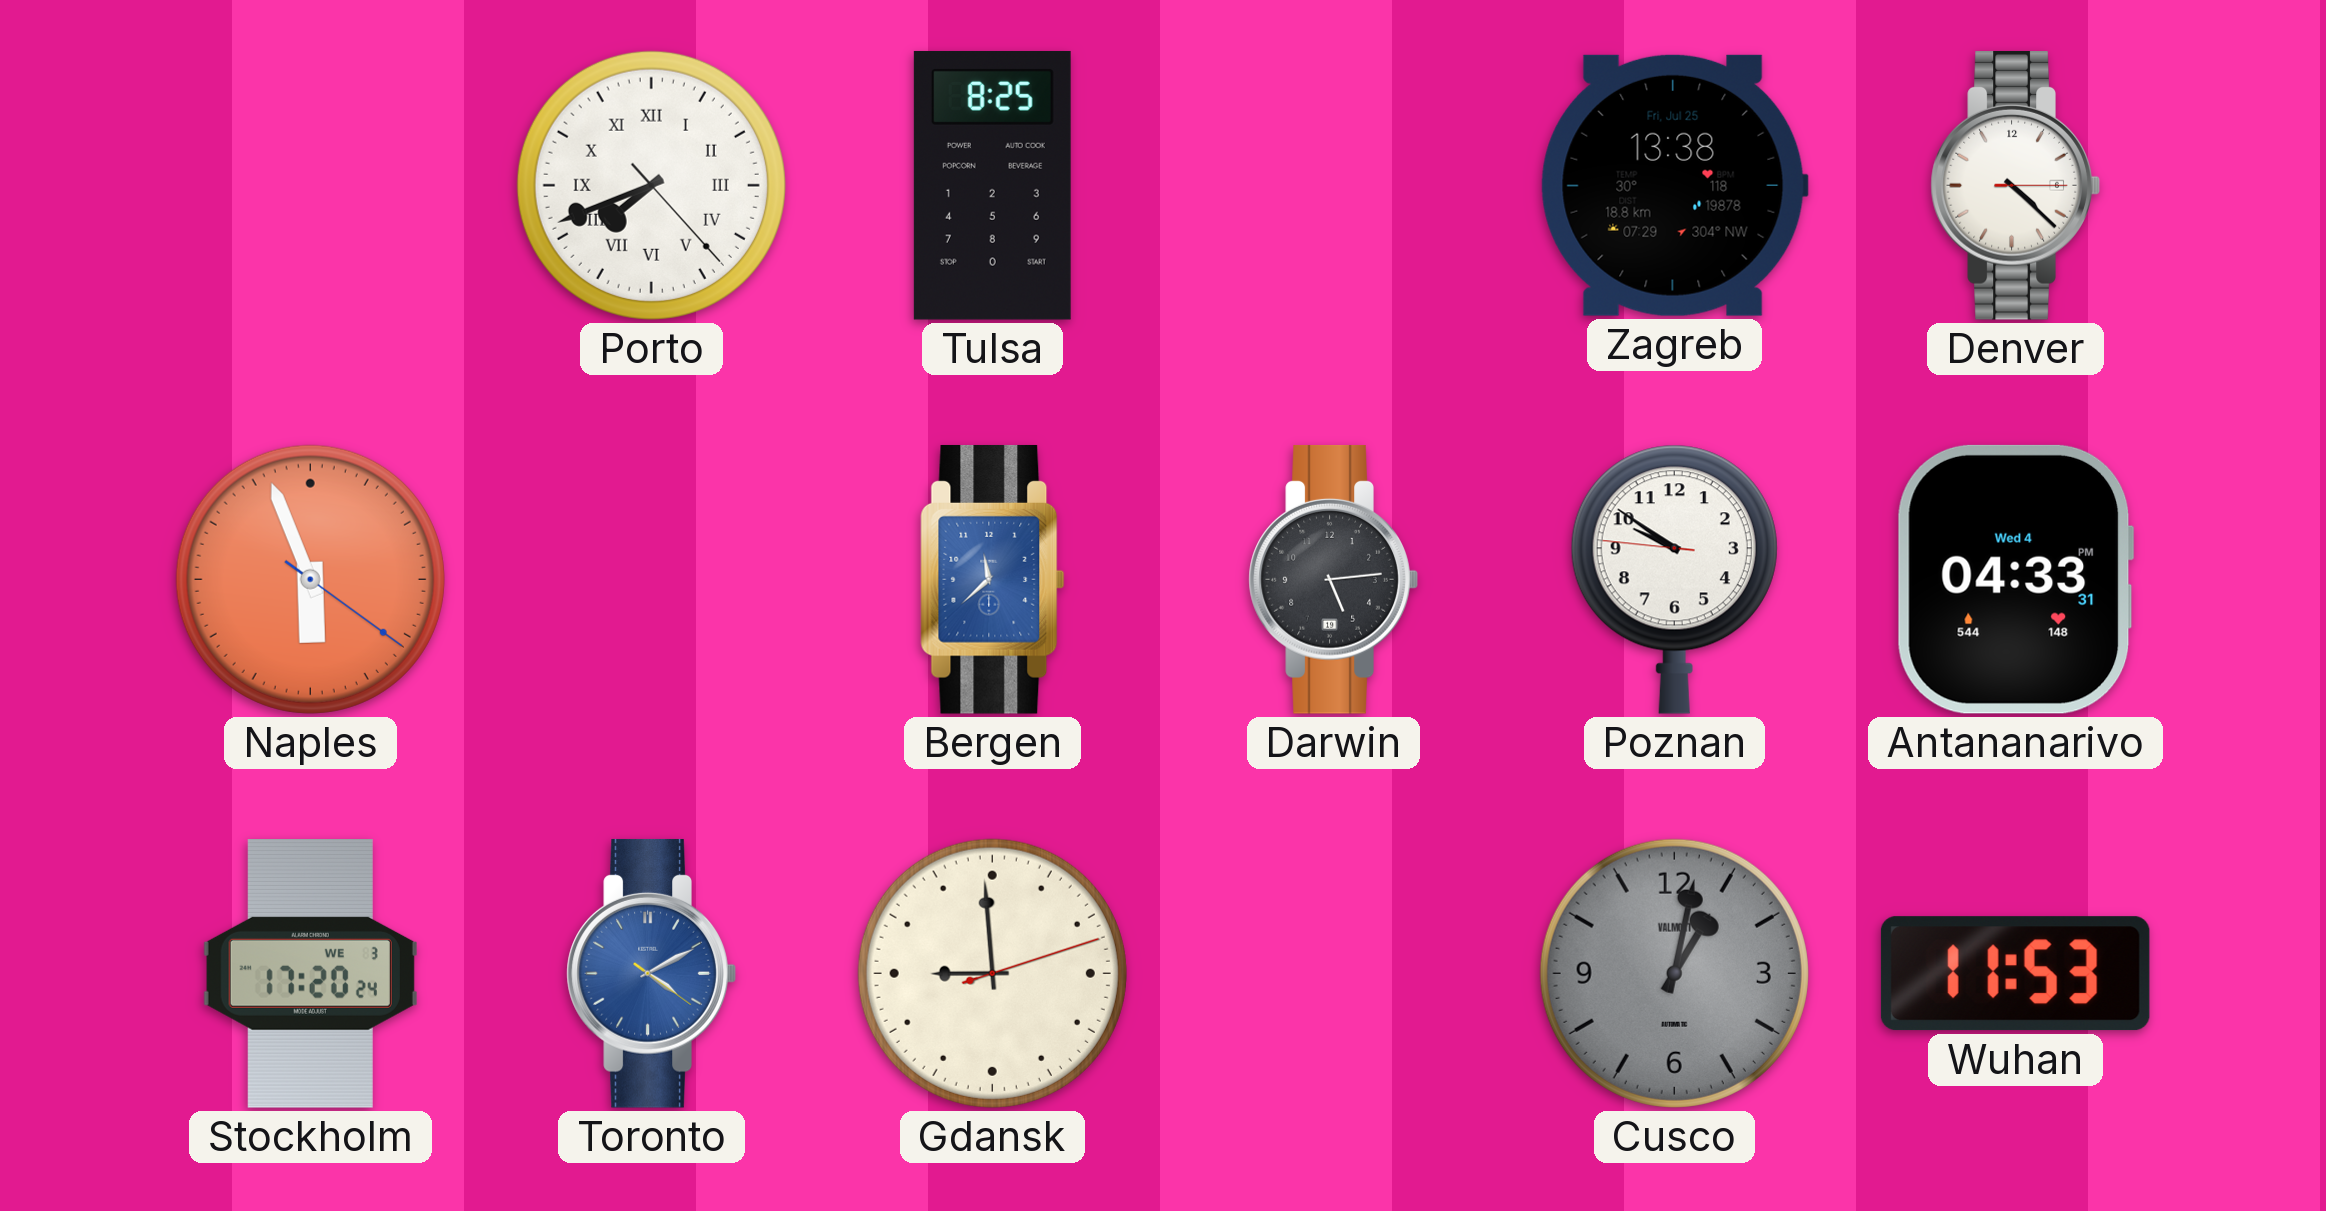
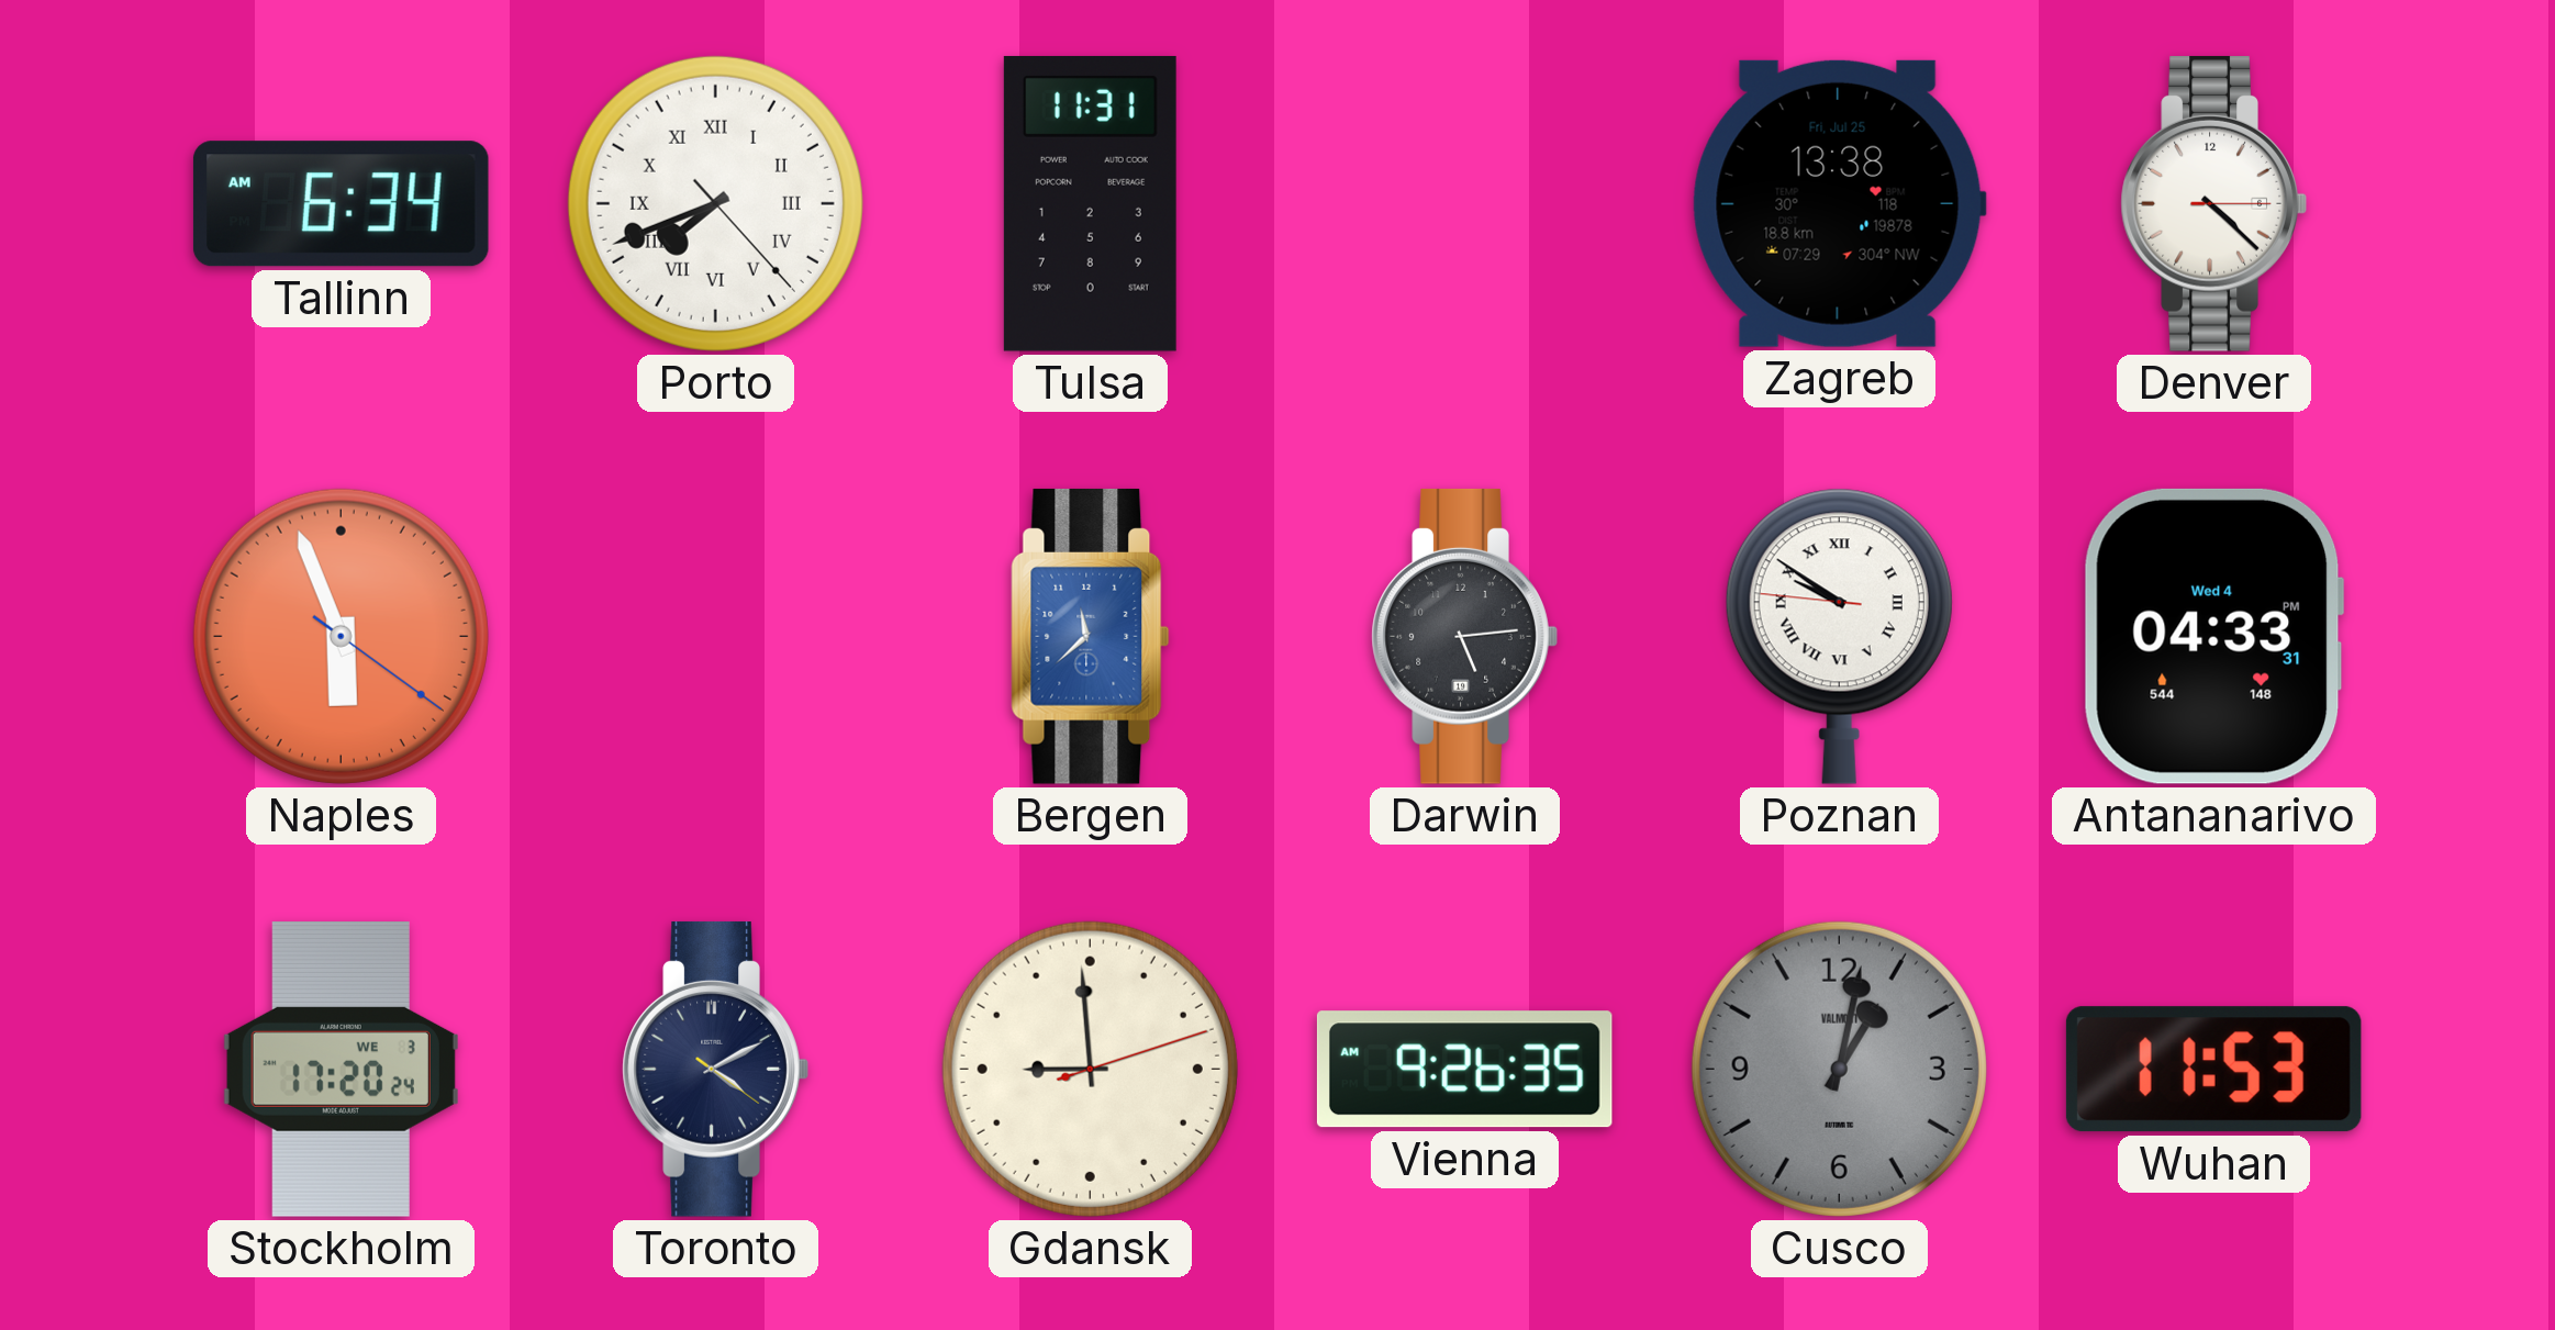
Tallinn: none -> 6:34 (341, 204)
Tulsa: 8:25 -> 11:31 (1090, 203)
Poznan numerals: Arabic -> Roman (1839, 636)
Toronto dial: blue -> navy (715, 1069)
Vienna: none -> 9:26 (1464, 1070)
